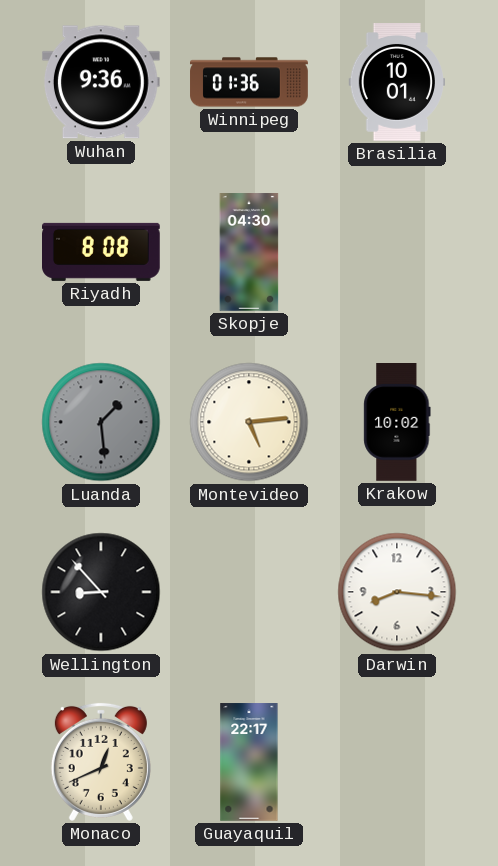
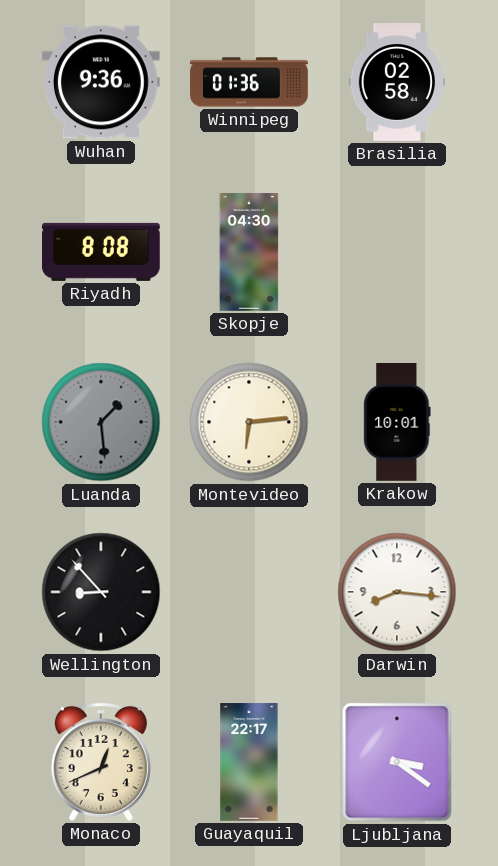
Brasilia: 10:01 -> 02:58 (396, 83)
Montevideo: 5:14 -> 6:14 (249, 422)
Krakow: 10:02 -> 10:01 (397, 423)
Ljubljana: none -> 3:21 (397, 762)
